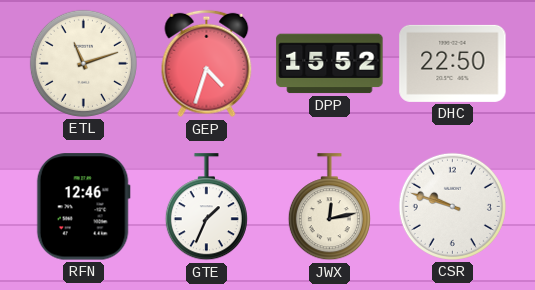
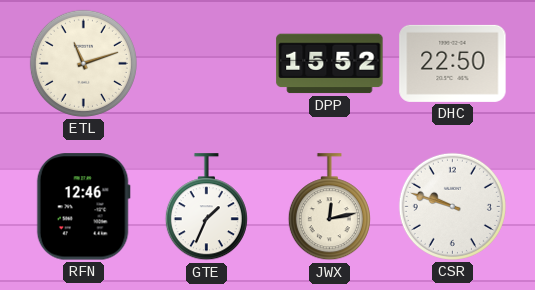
GEP: 4:33 -> none (207, 64)
